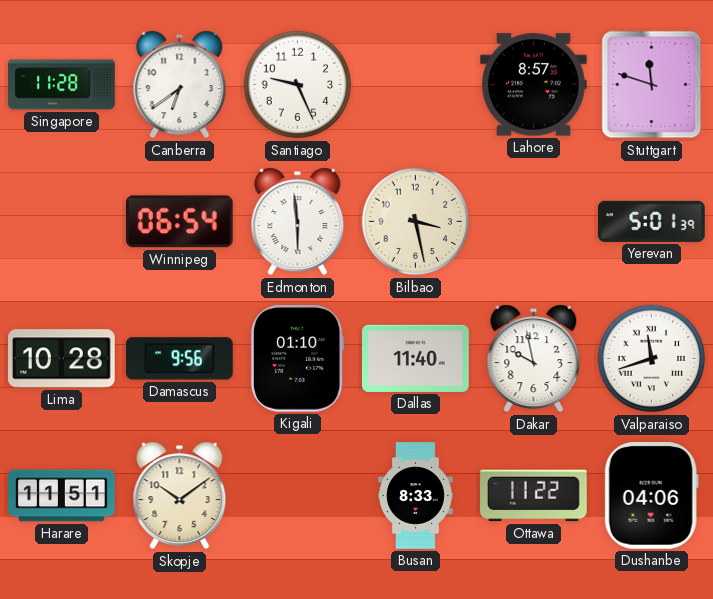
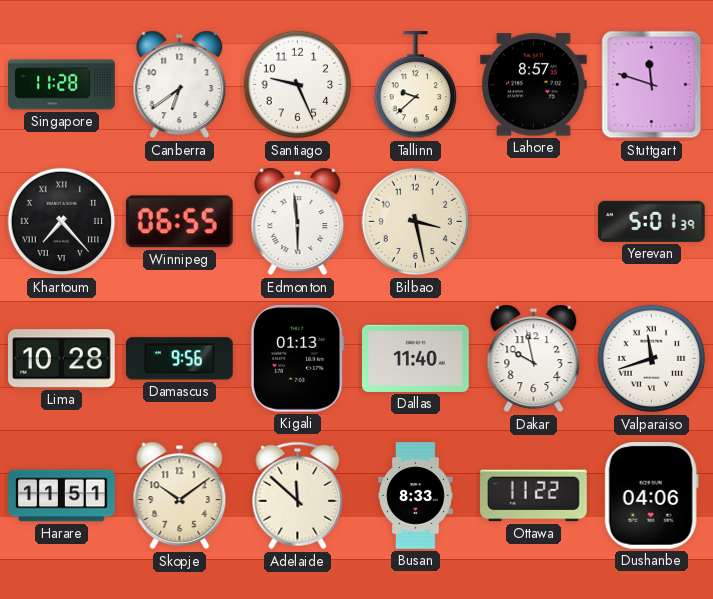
Tallinn: none -> 9:38 (416, 85)
Khartoum: none -> 7:23 (62, 222)
Winnipeg: 06:54 -> 06:55 (179, 222)
Kigali: 01:10 -> 01:13 (297, 359)
Adelaide: none -> 11:52 (298, 496)
